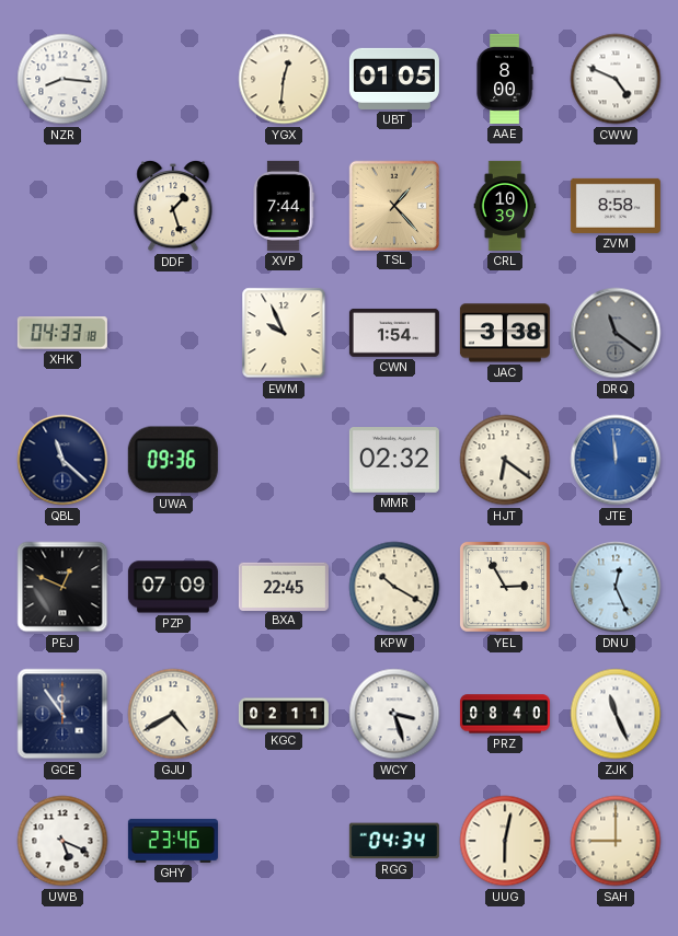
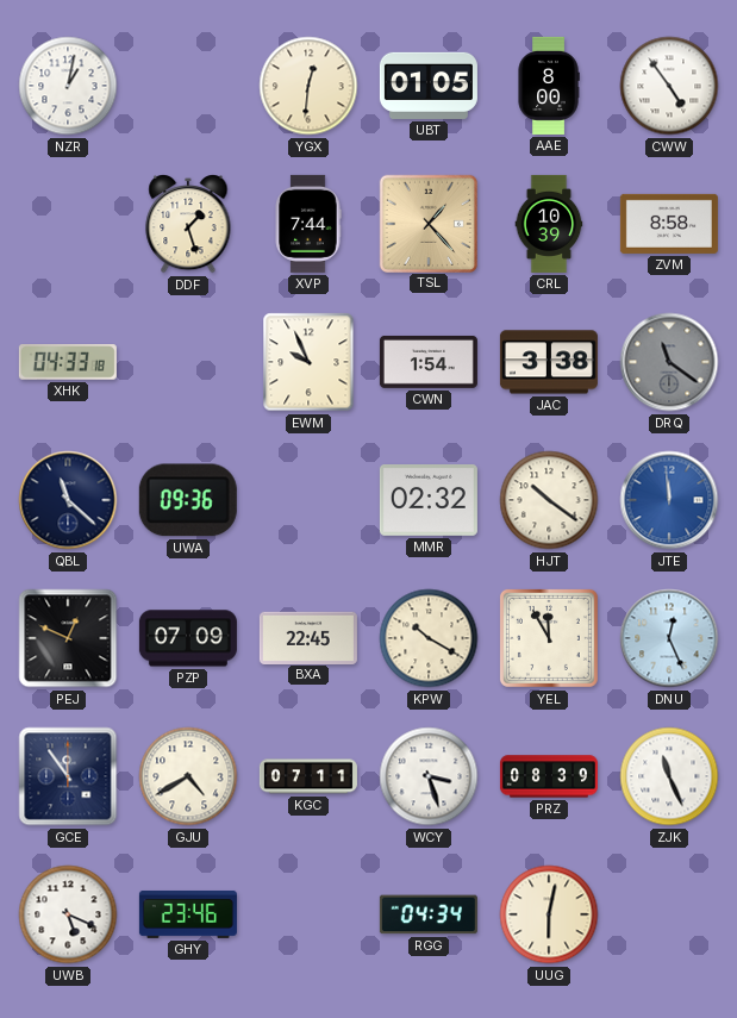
NZR: 8:16 -> 1:02 (68, 86)
CWW: 4:49 -> 4:54 (669, 86)
HJT: 6:21 -> 10:21 (549, 500)
YEL: 2:55 -> 11:55 (549, 638)
KGC: 02:11 -> 07:11 (308, 776)
PRZ: 08:40 -> 08:39 (549, 776)
SAH: 9:00 -> none (616, 841)
